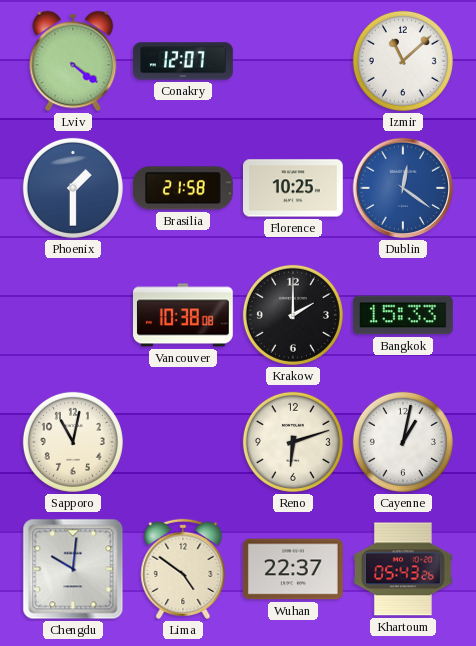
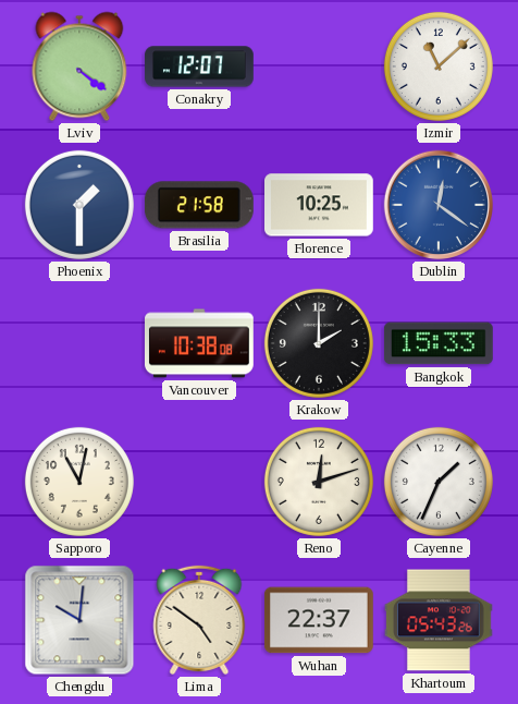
Reno: 6:12 -> 12:12 (319, 482)
Cayenne: 1:02 -> 1:34 (439, 482)
